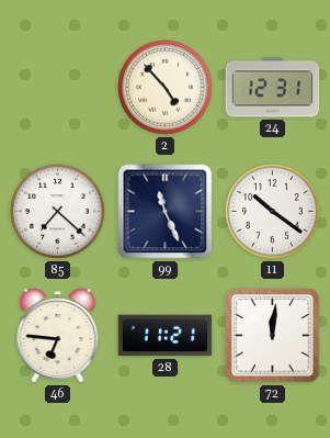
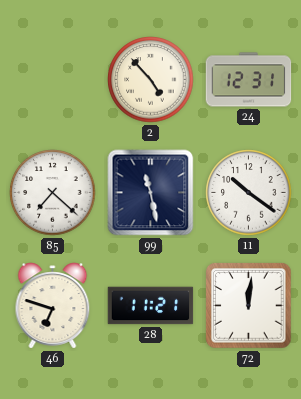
99: 11:26 -> 11:28 (151, 193)
46: 6:46 -> 6:48 (53, 306)
